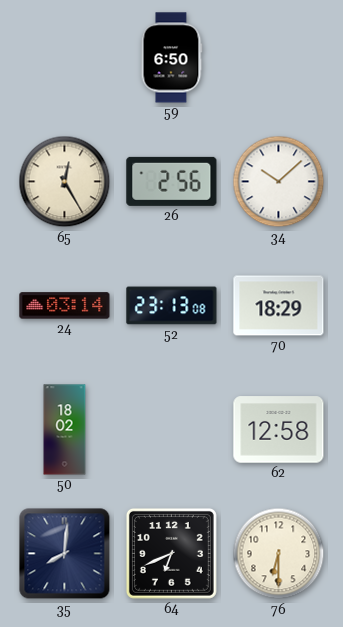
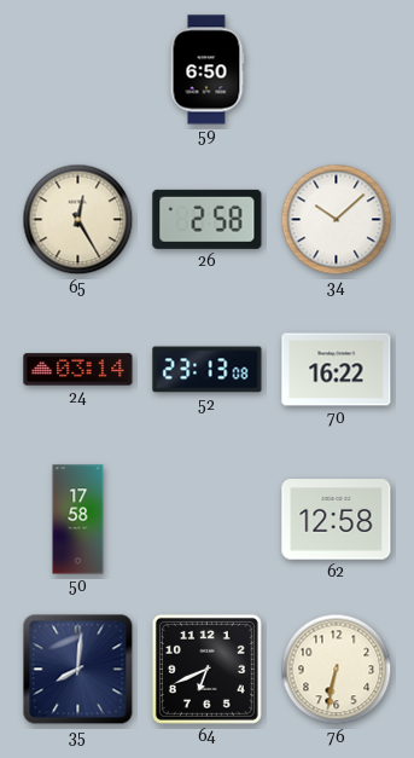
26: 2:56 -> 2:58 (208, 219)
70: 18:29 -> 16:22 (337, 370)
50: 18:02 -> 17:58 (78, 520)
76: 6:30 -> 6:32 (337, 670)
